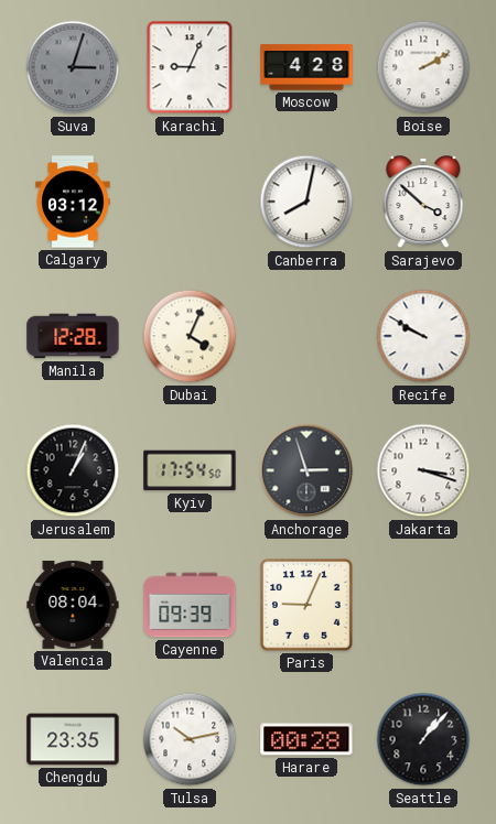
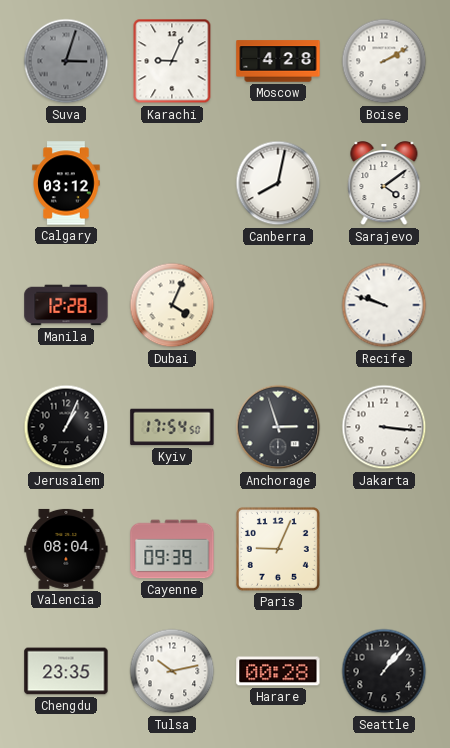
Sarajevo: 3:52 -> 4:09 (384, 184)
Recife: 9:50 -> 9:48 (384, 305)
Jakarta: 3:18 -> 3:16 (384, 427)
